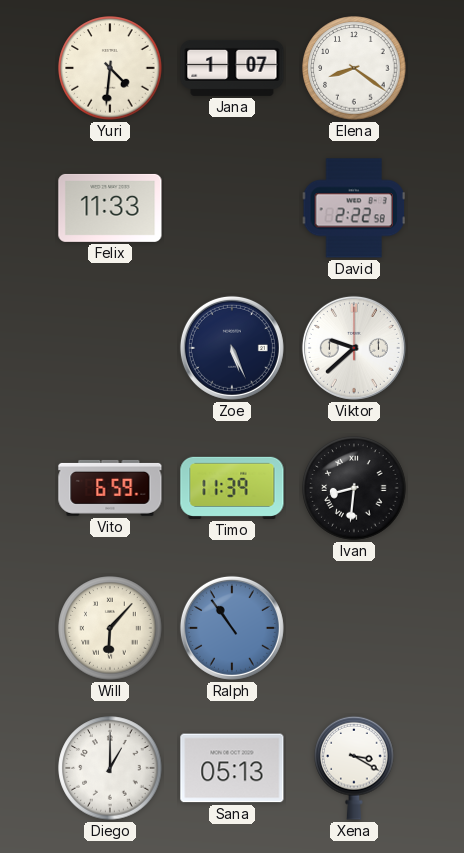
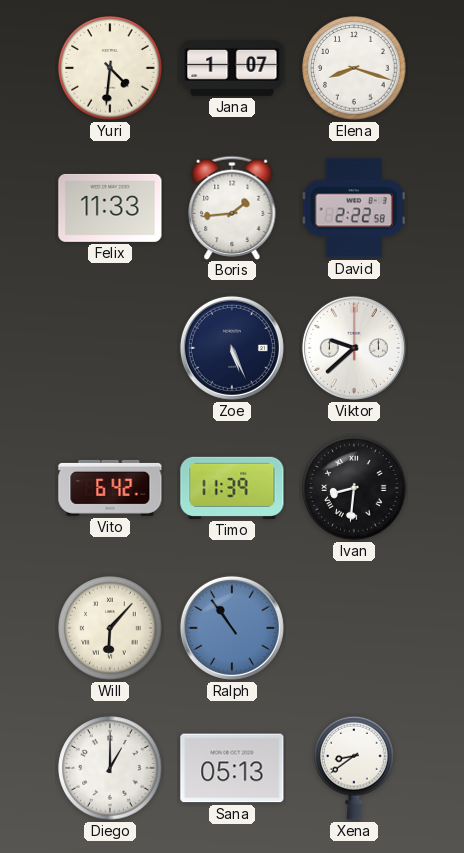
Elena: 8:21 -> 8:18 (354, 68)
Boris: none -> 1:44 (232, 207)
Vito: 6:59 -> 6:42 (110, 488)
Xena: 3:20 -> 8:39 (354, 768)
